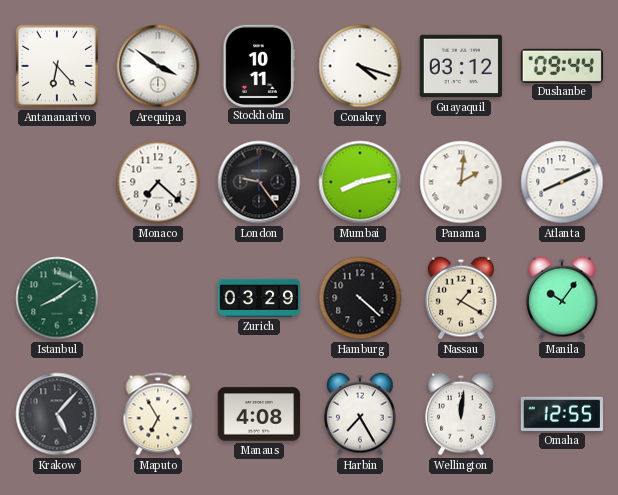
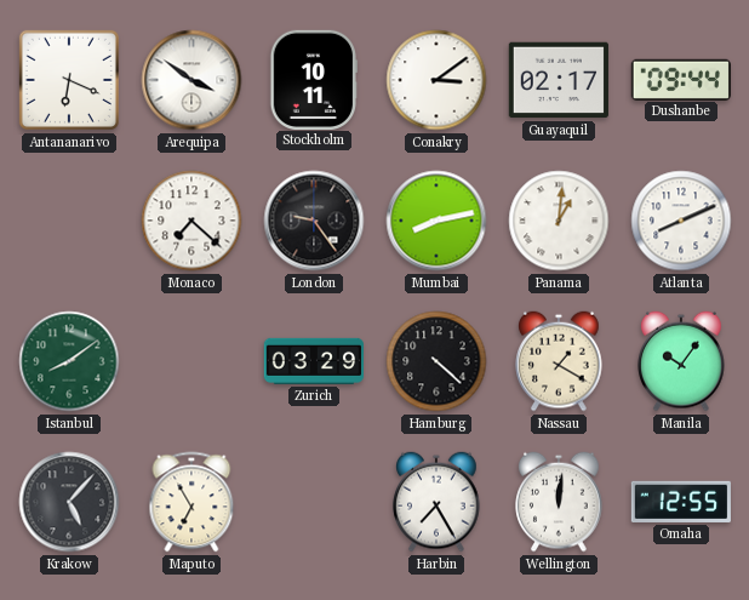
Antananarivo: 6:23 -> 6:19 (69, 80)
Conakry: 4:18 -> 3:09 (436, 80)
Guayaquil: 03:12 -> 02:17 (558, 80)
Panama: 2:01 -> 1:01 (559, 221)
Manaus: 4:08 -> none (258, 414)
